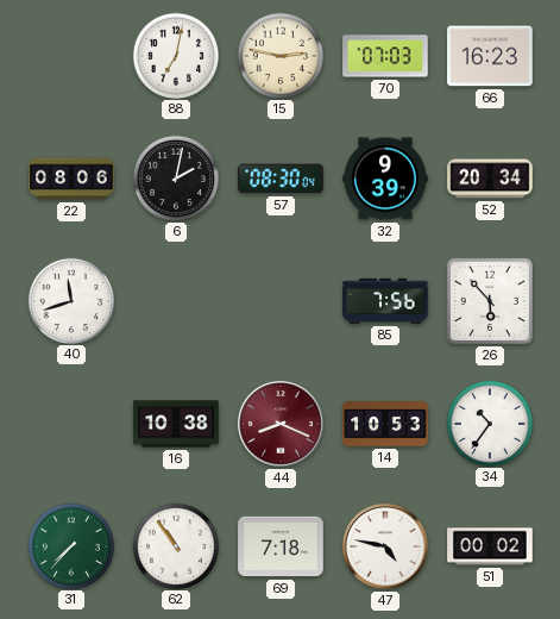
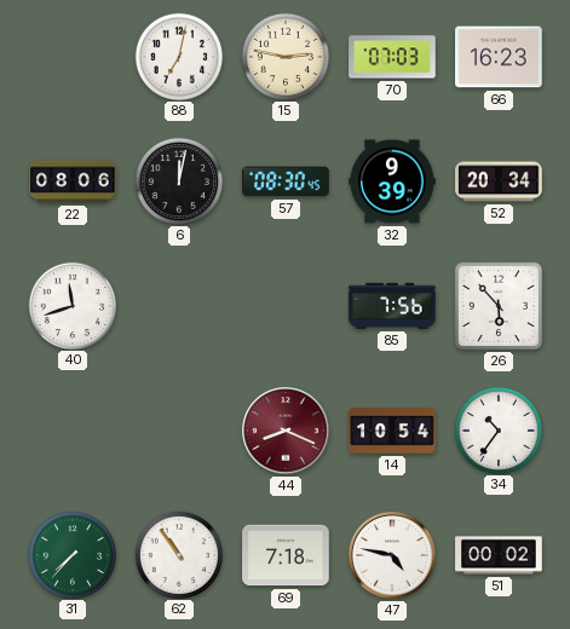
6: 2:02 -> 12:02 (178, 180)
57: 08:30:04 -> 08:30:45 (286, 181)
16: 10:38 -> none (176, 424)
14: 10:53 -> 10:54 (392, 432)
